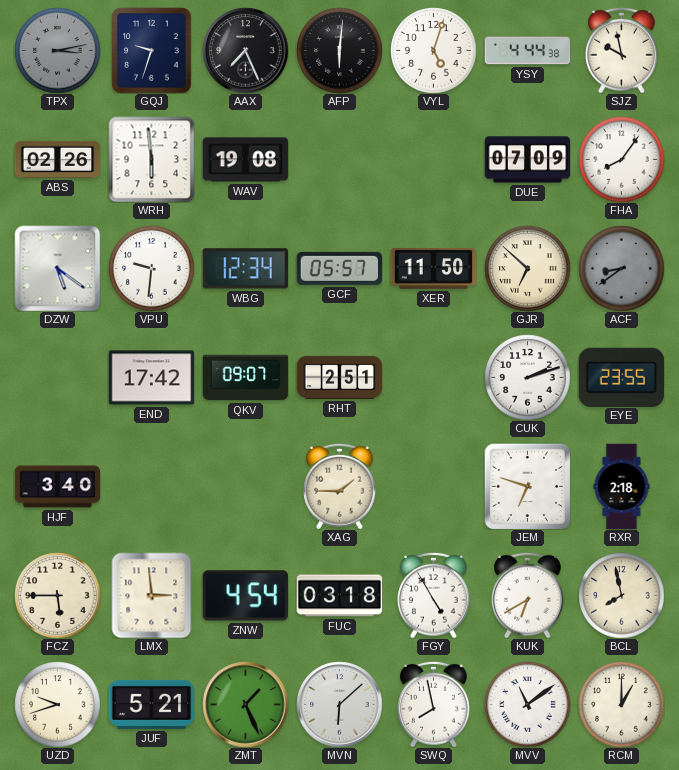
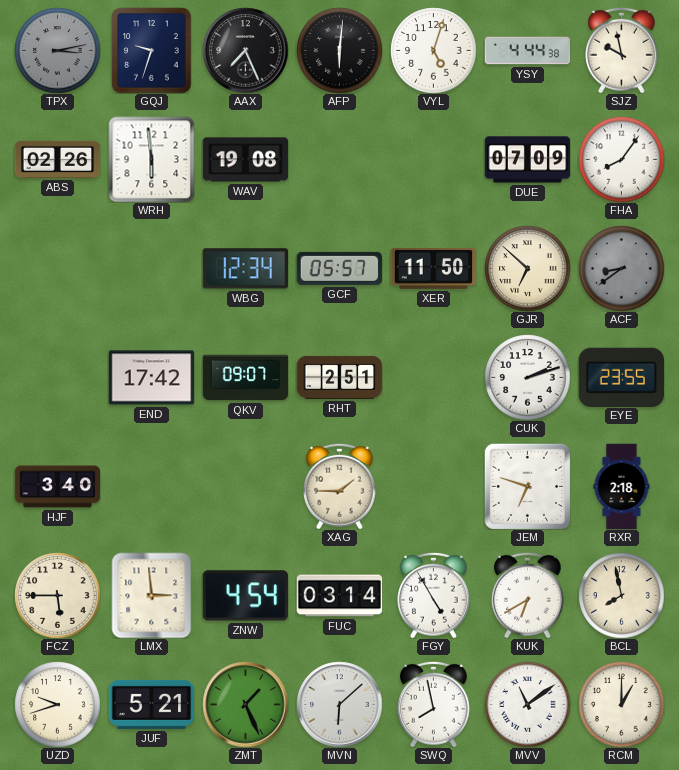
DZW: 5:21 -> none (57, 268)
VPU: 9:31 -> none (151, 268)
FUC: 03:18 -> 03:14 (339, 596)
